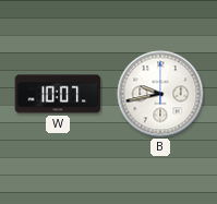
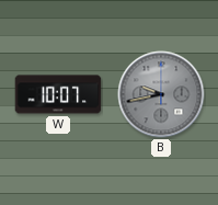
B dial: white -> grey (161, 94)
